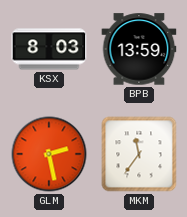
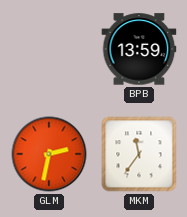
KSX: 8:03 -> none (49, 49)
GLM: 2:28 -> 2:32 (49, 154)
